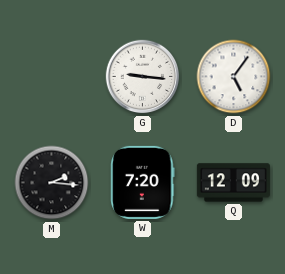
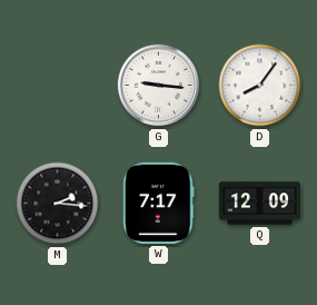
D: 5:06 -> 8:06 (260, 86)
W: 7:20 -> 7:17 (159, 203)
